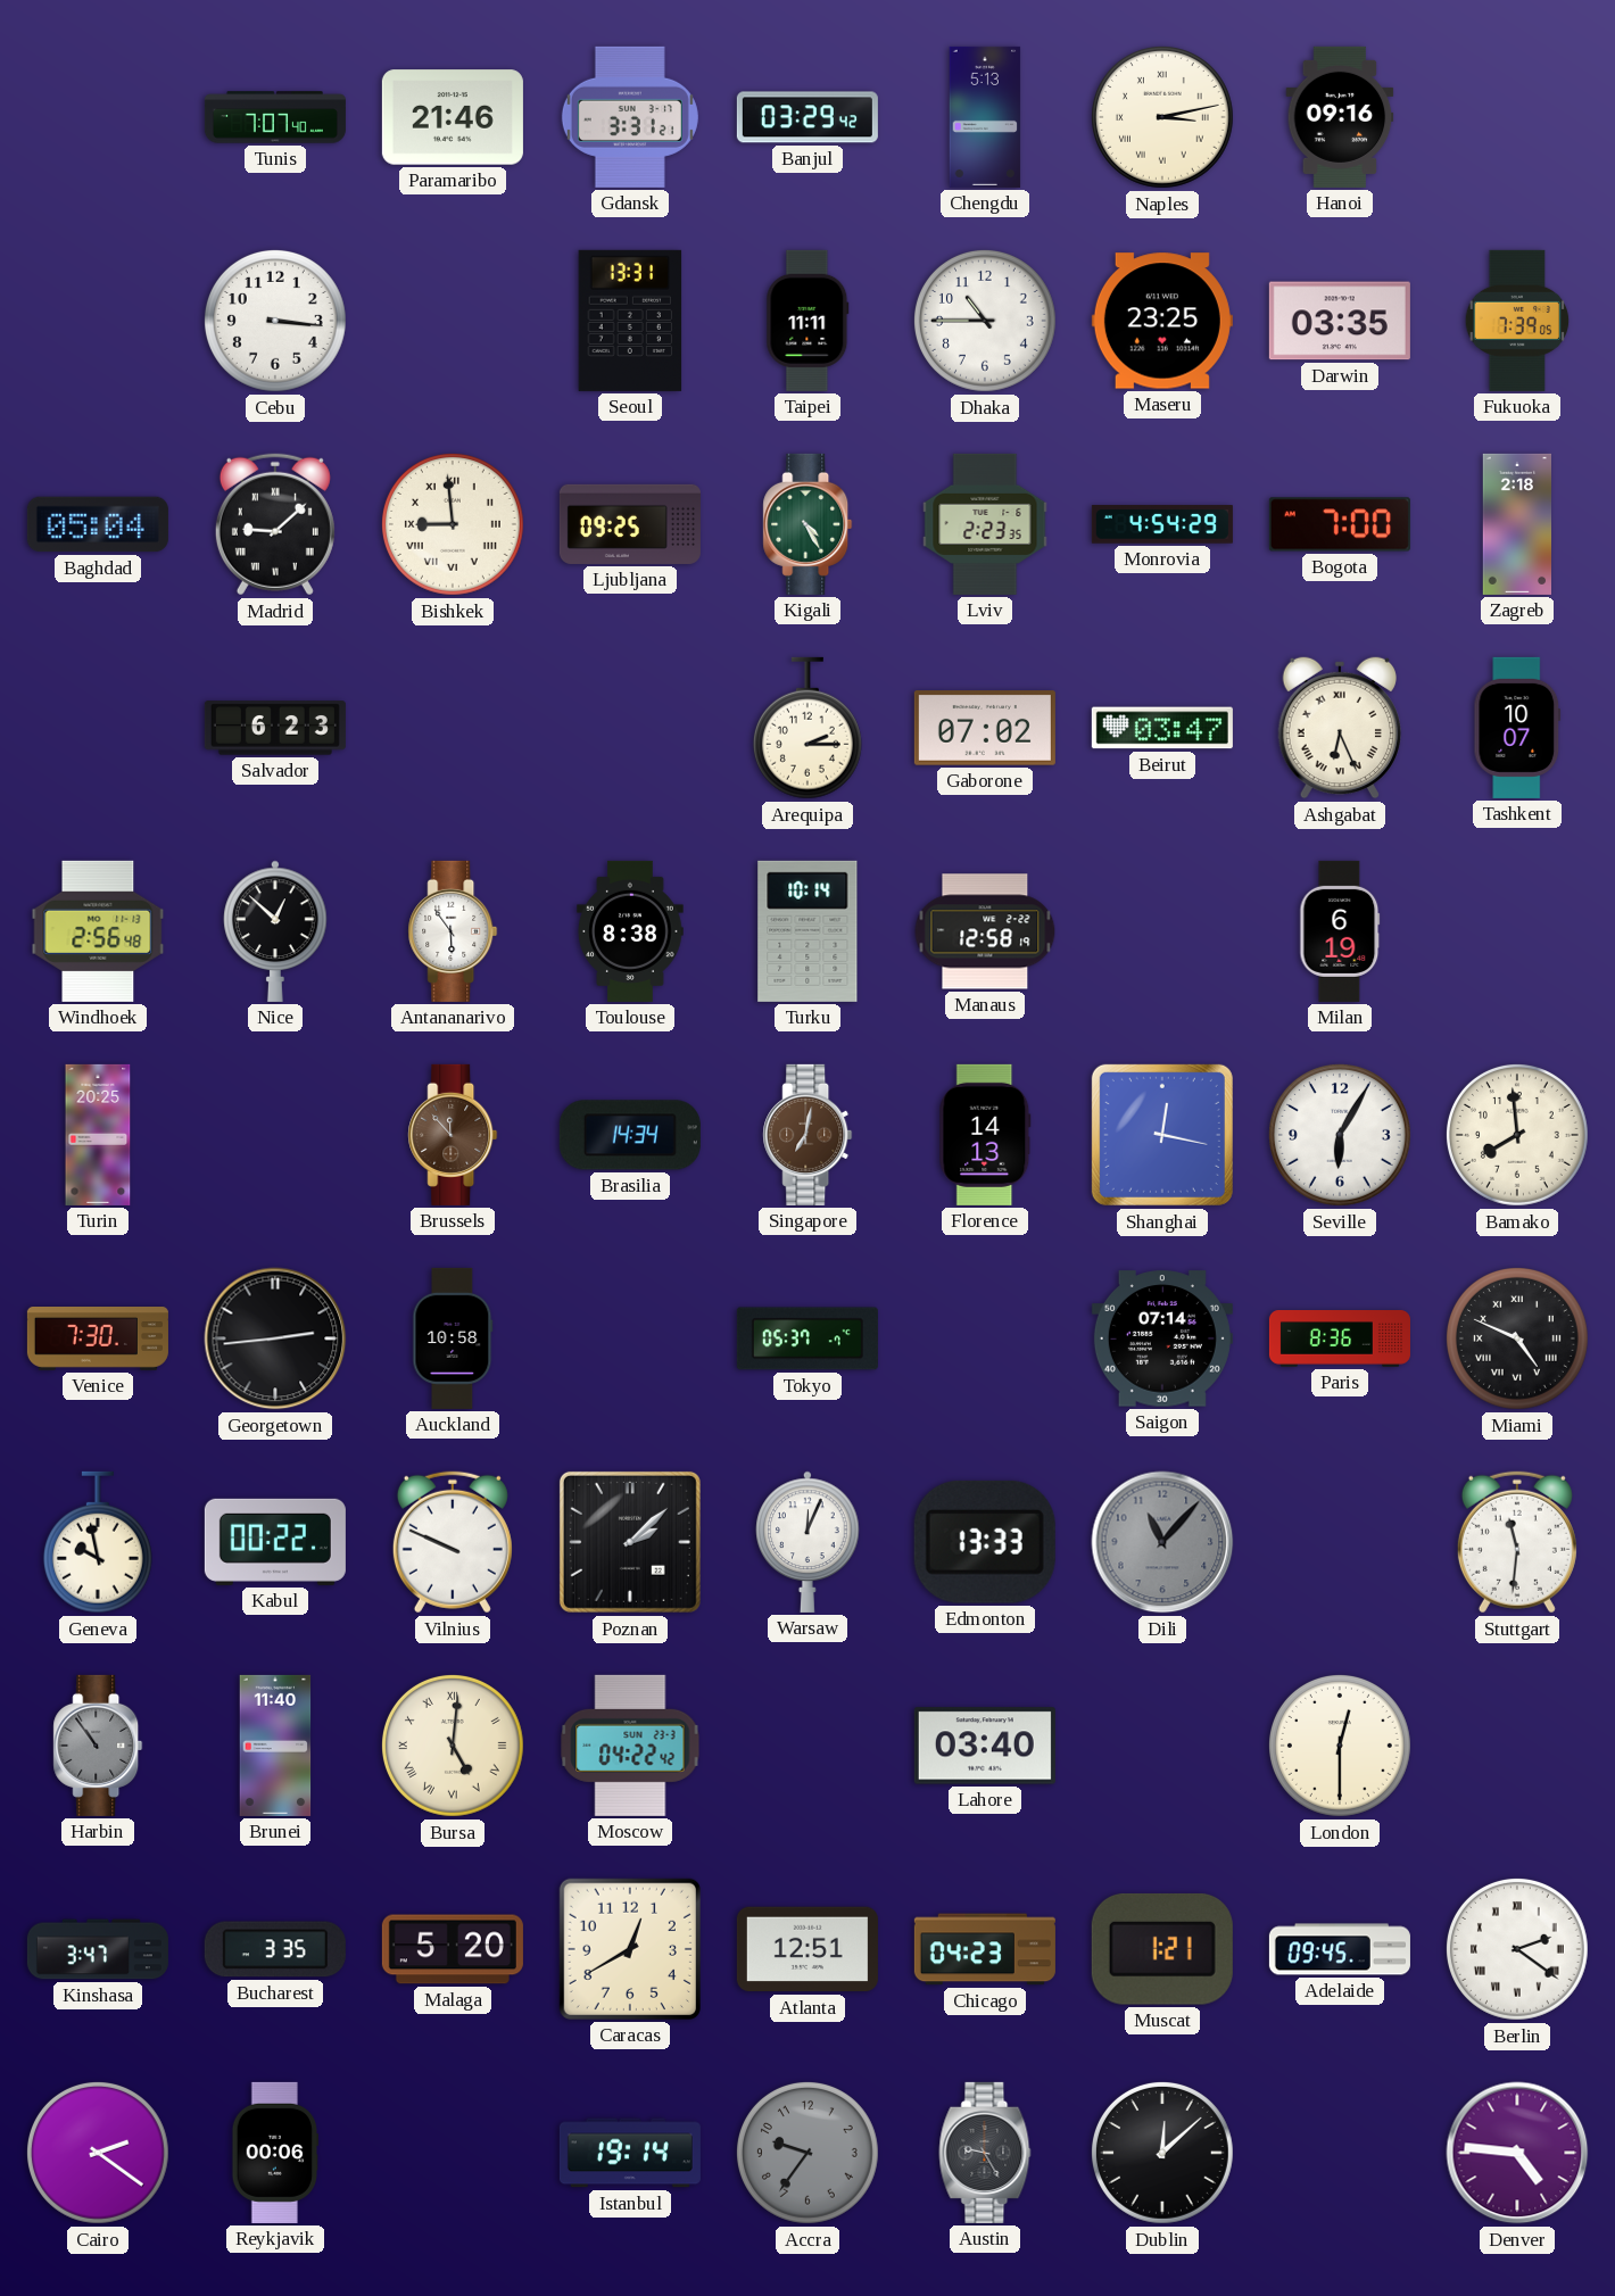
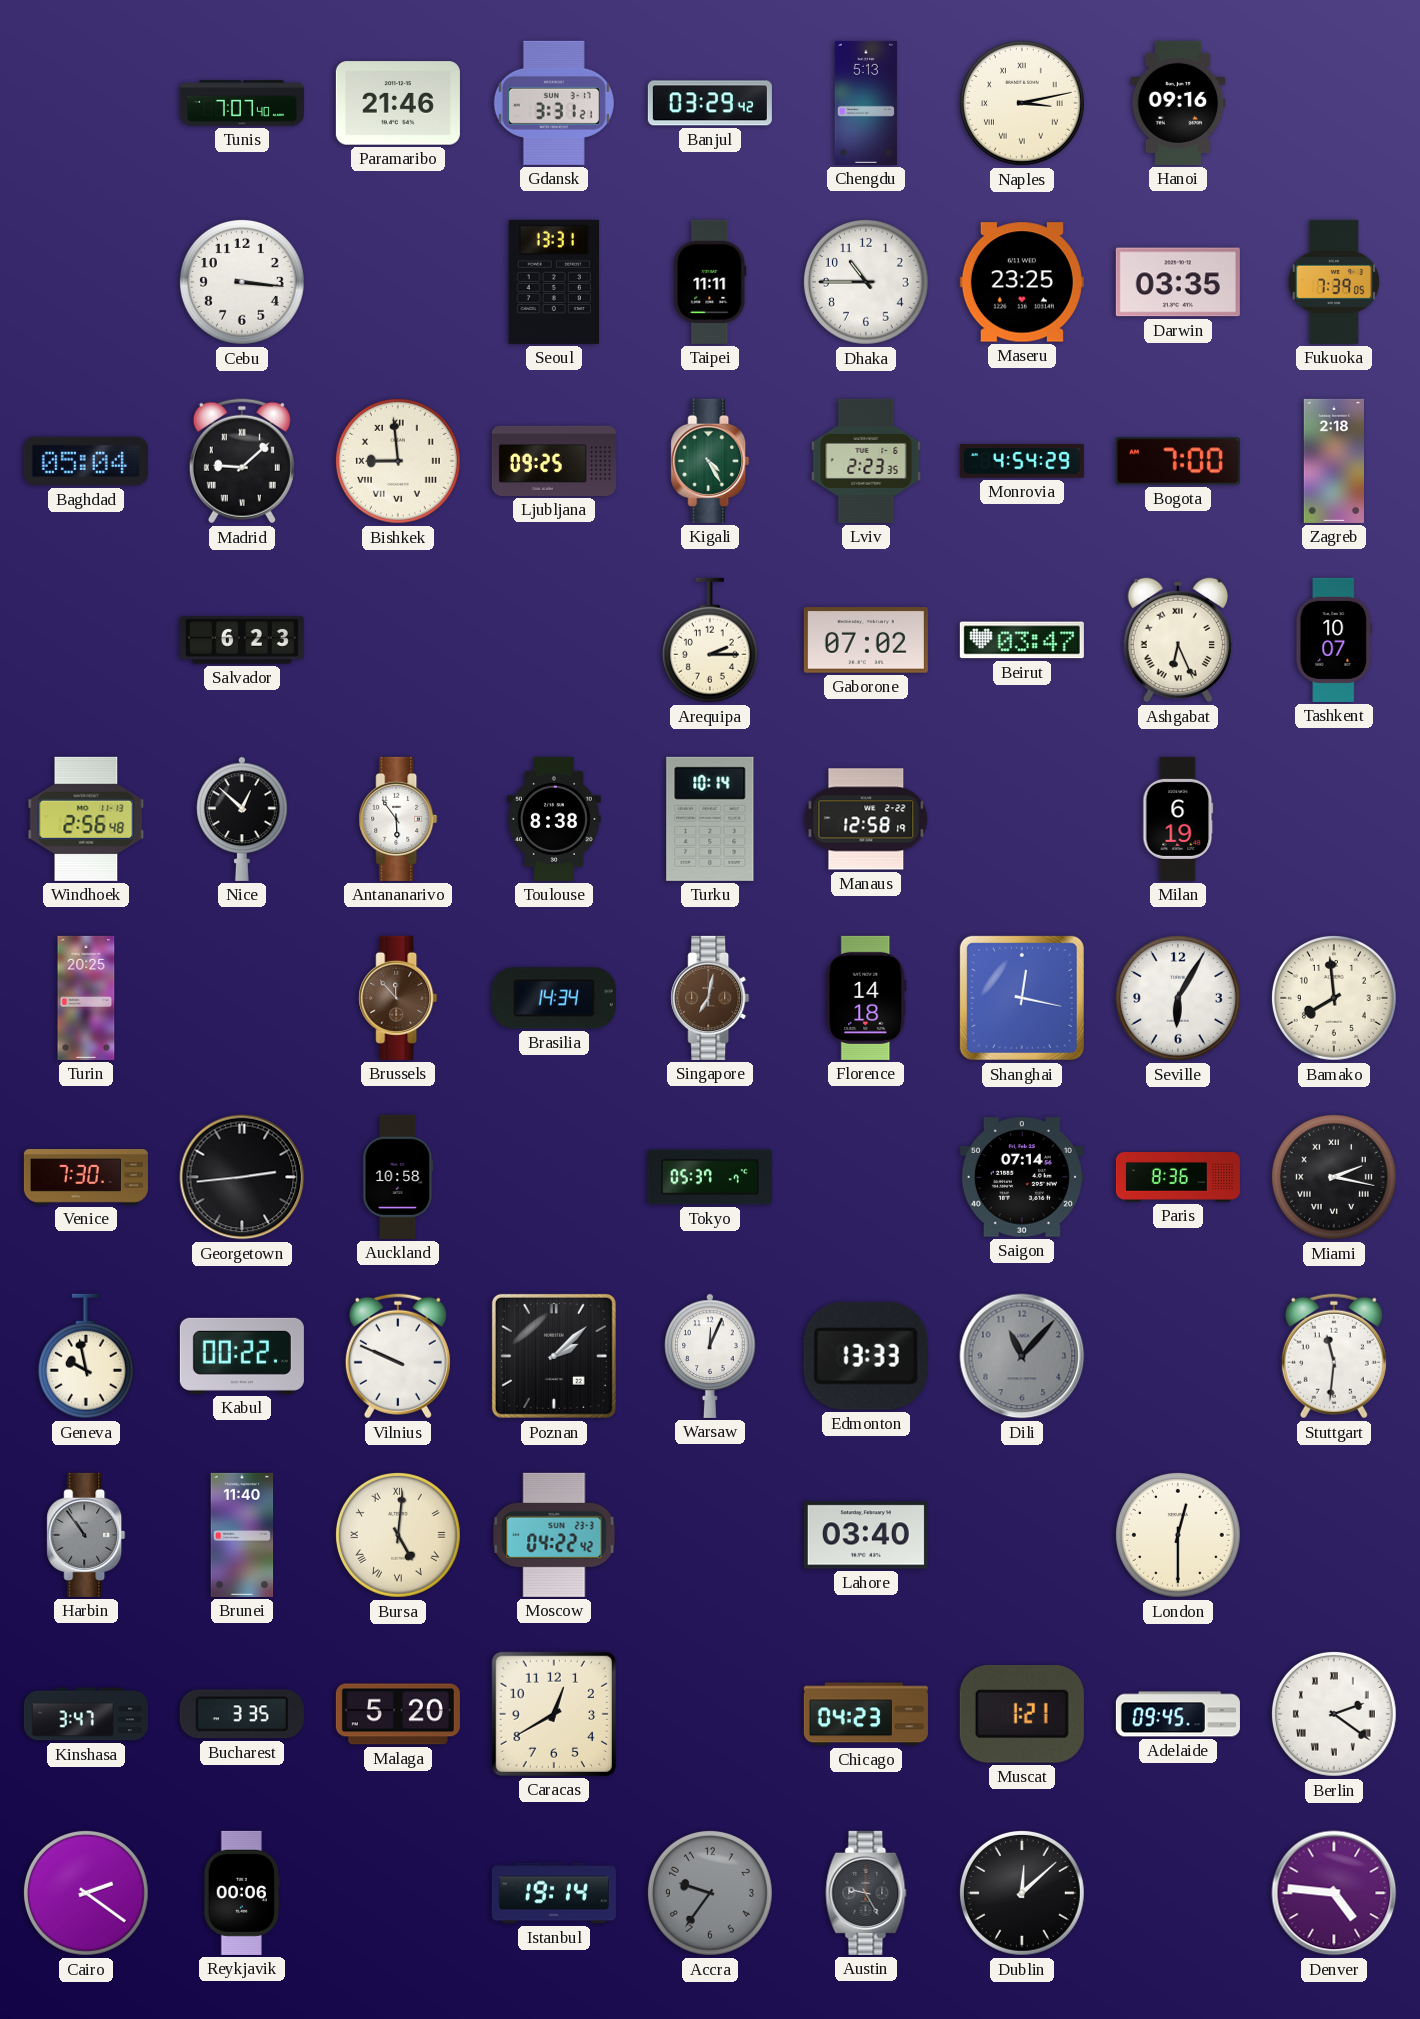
Florence: 14:13 -> 14:18 (866, 998)
Miami: 4:49 -> 2:17 (1334, 1177)
Atlanta: 12:51 -> none (807, 1949)
